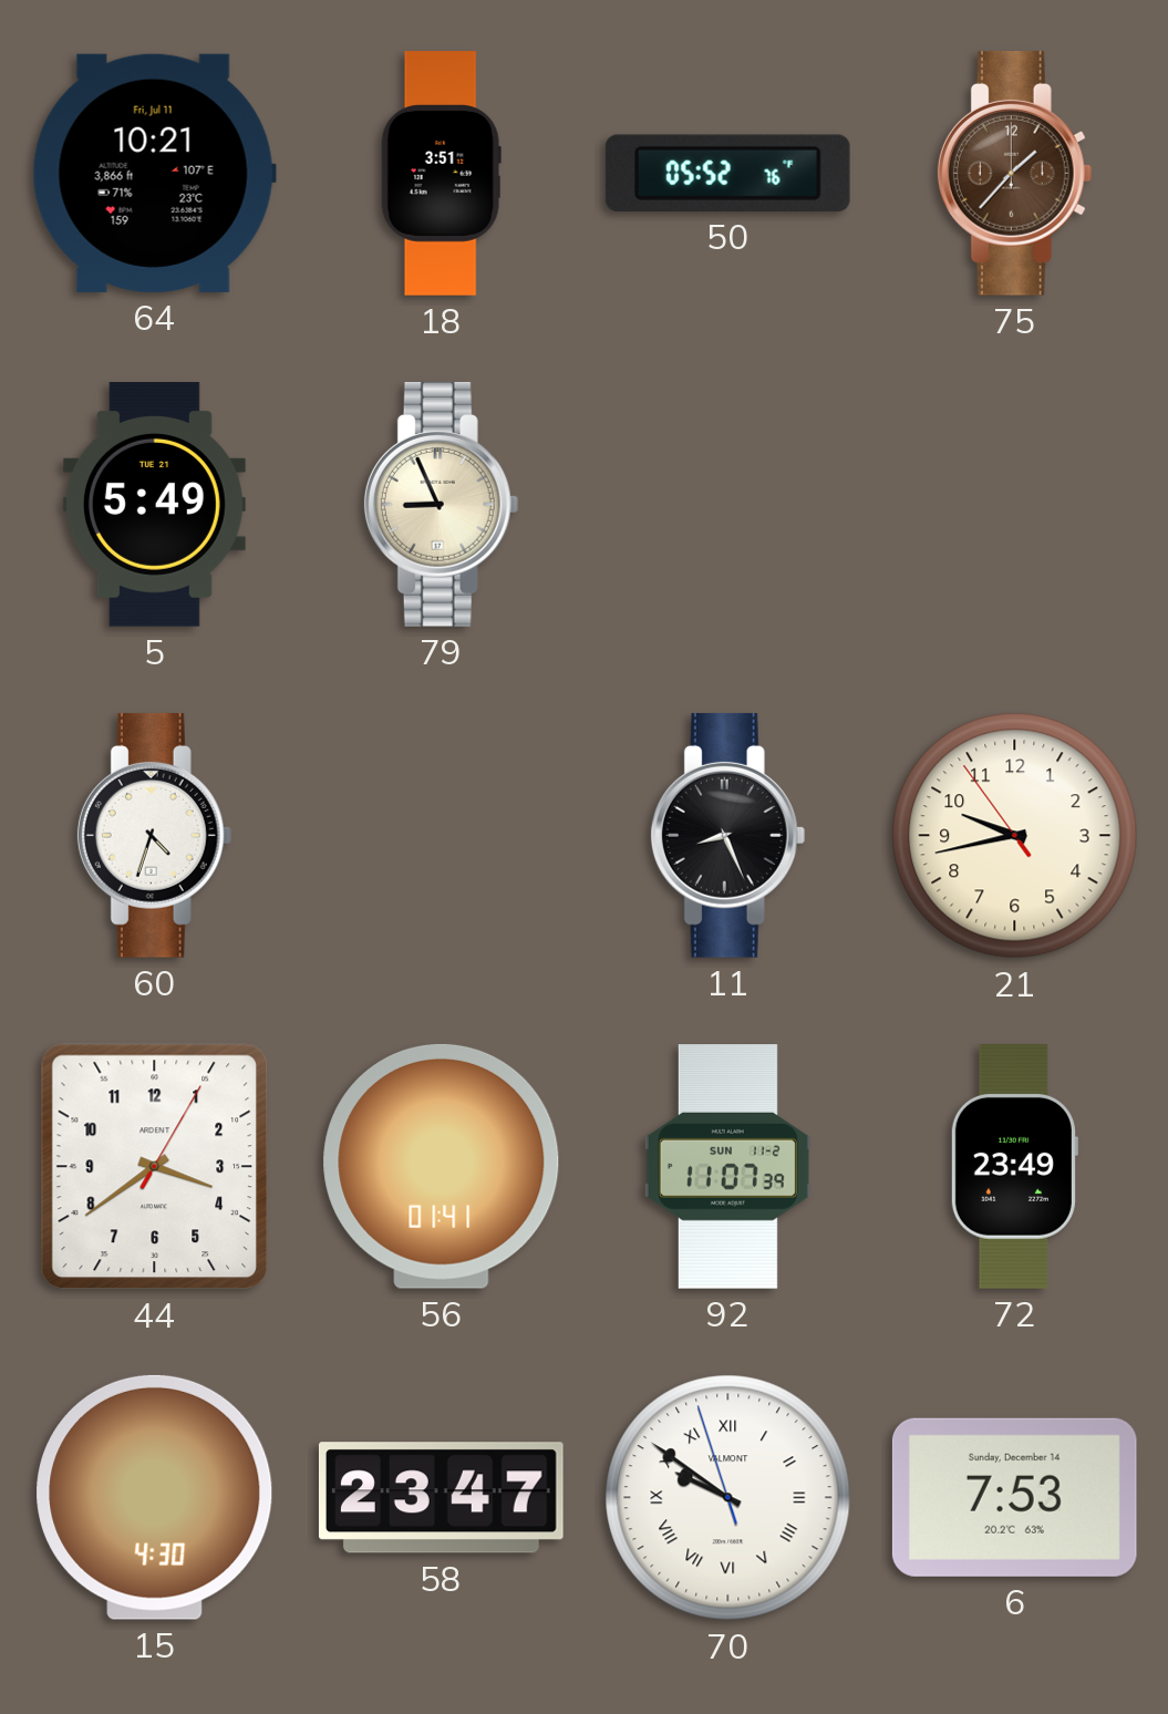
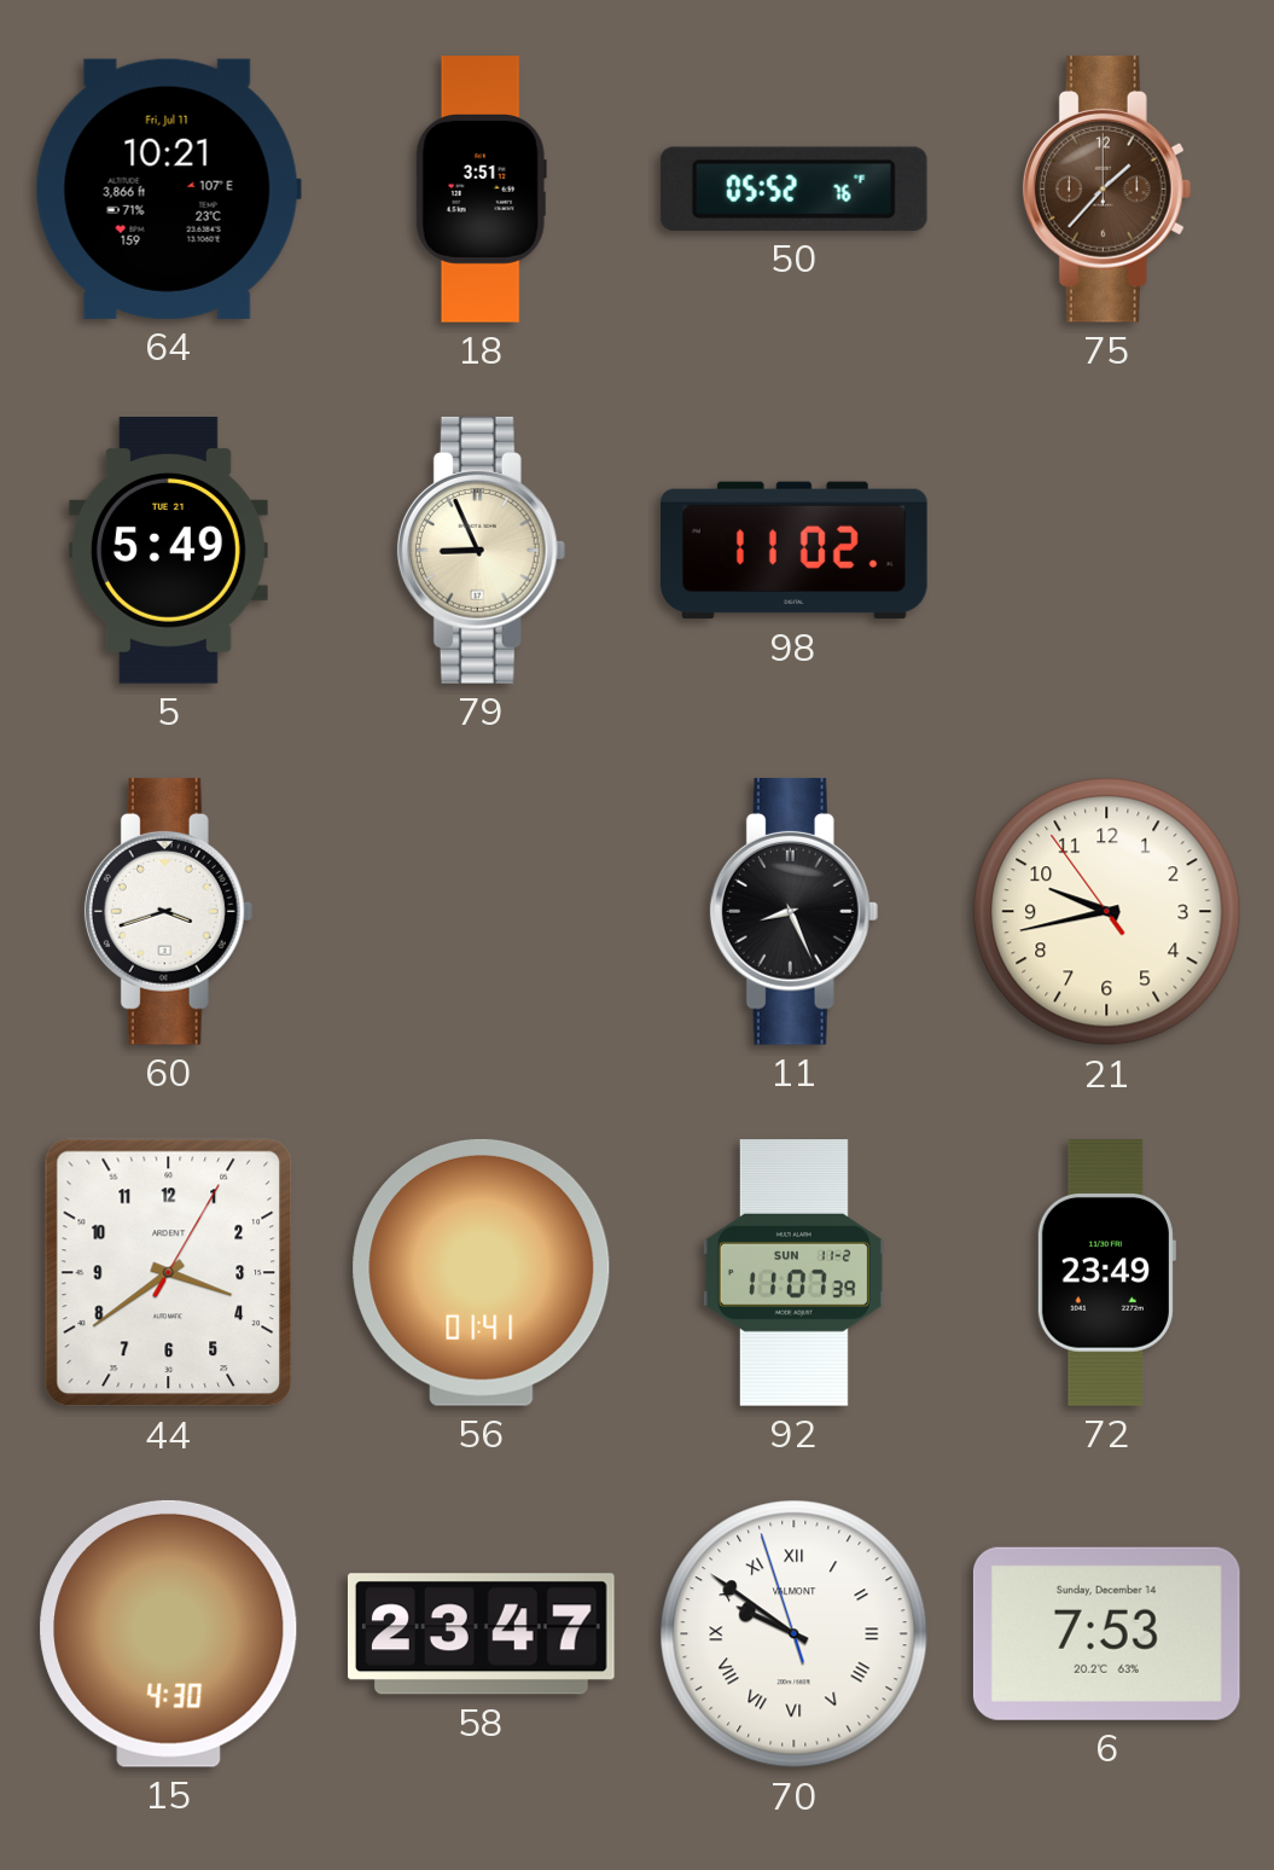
98: none -> 11:02 (795, 551)
60: 4:33 -> 3:42 (169, 911)
